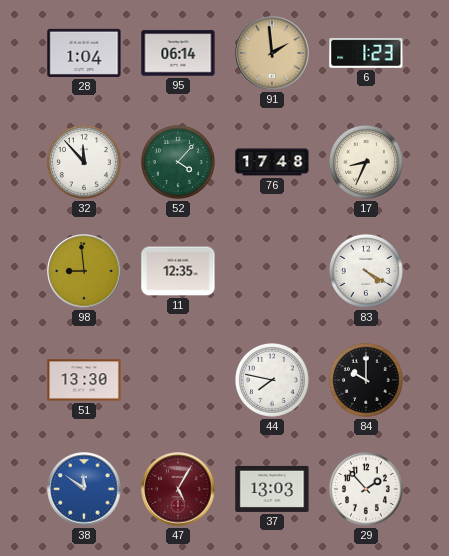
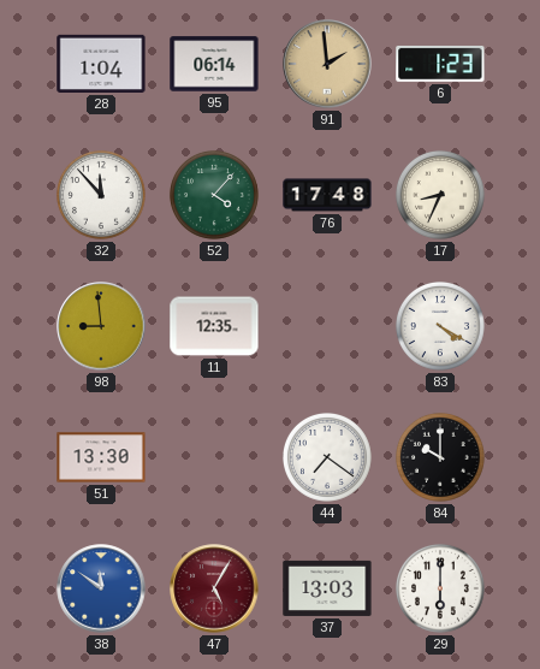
44: 7:47 -> 7:21 (327, 457)
29: 1:53 -> 6:00 (440, 588)
